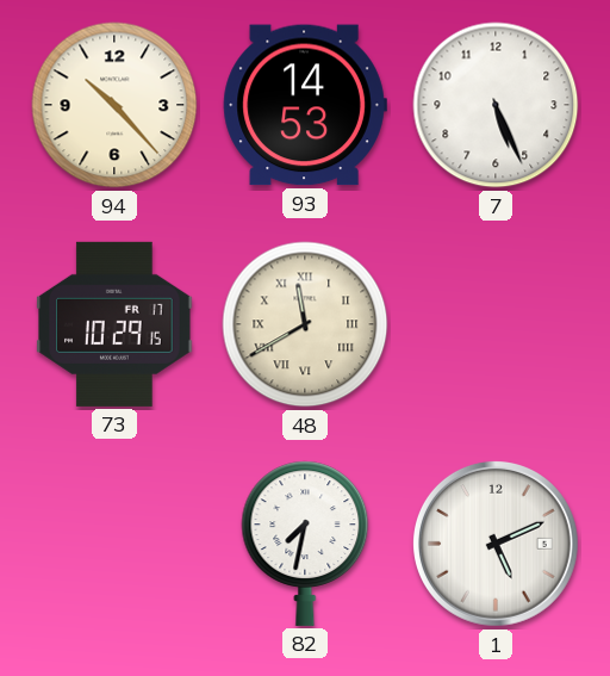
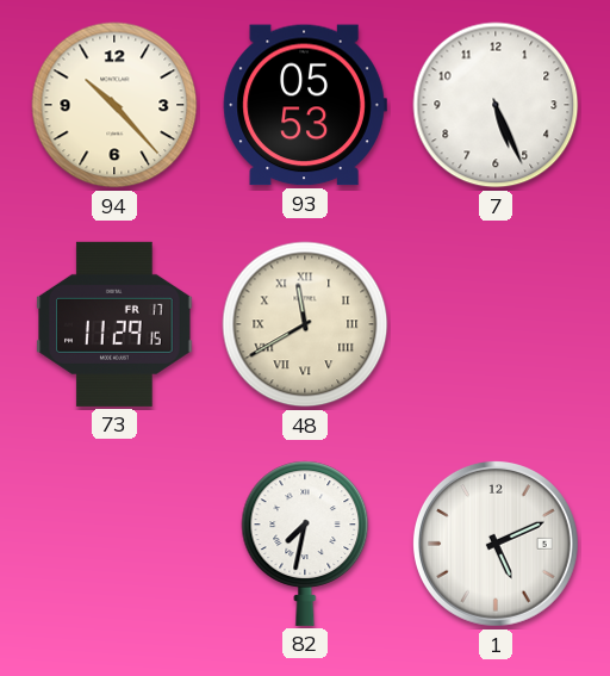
93: 14:53 -> 05:53 (305, 105)
73: 10:29 -> 11:29 (114, 324)
